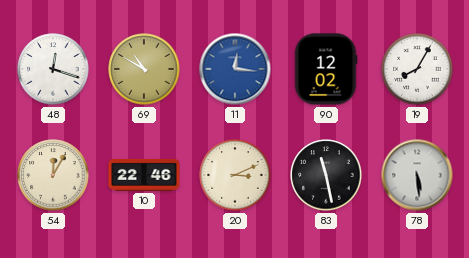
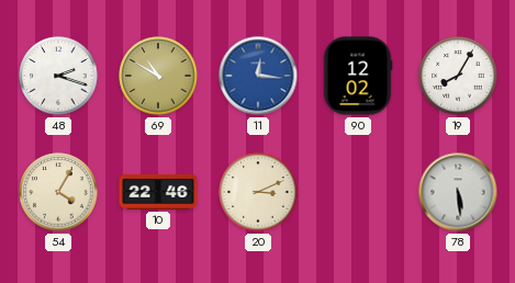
48: 12:18 -> 2:18 (58, 76)
54: 12:05 -> 4:05 (58, 192)
83: 11:28 -> none (326, 175)
